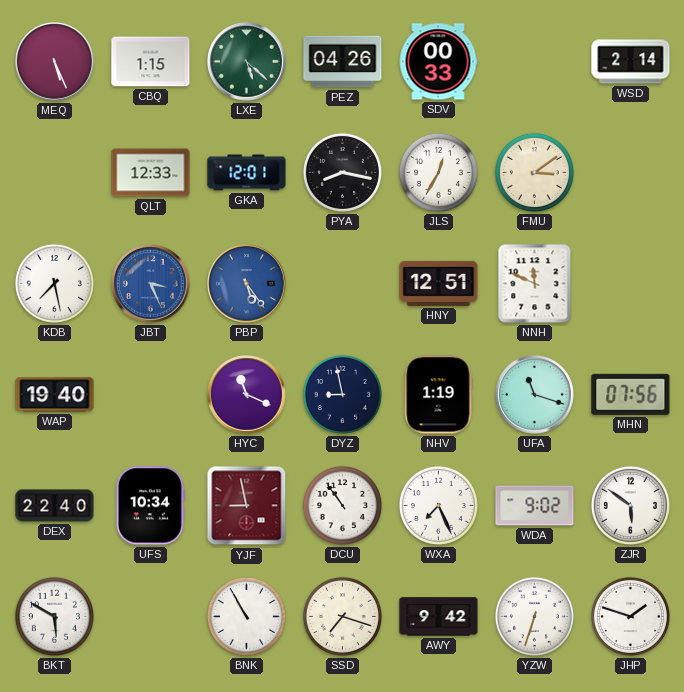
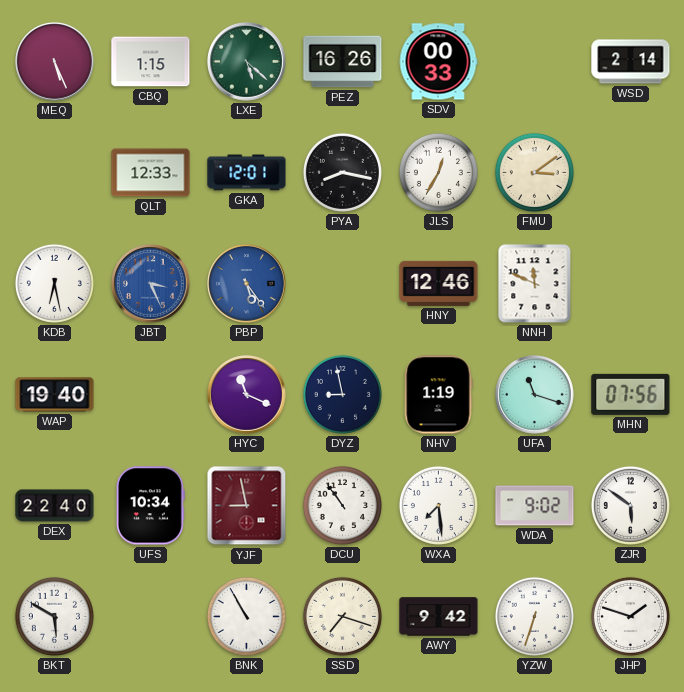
PEZ: 04:26 -> 16:26 (343, 62)
KDB: 7:28 -> 6:28 (54, 283)
HNY: 12:51 -> 12:46 (439, 283)
WXA: 7:26 -> 7:29 (438, 505)
